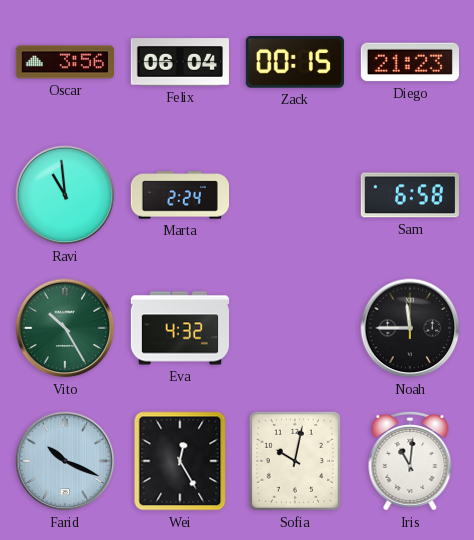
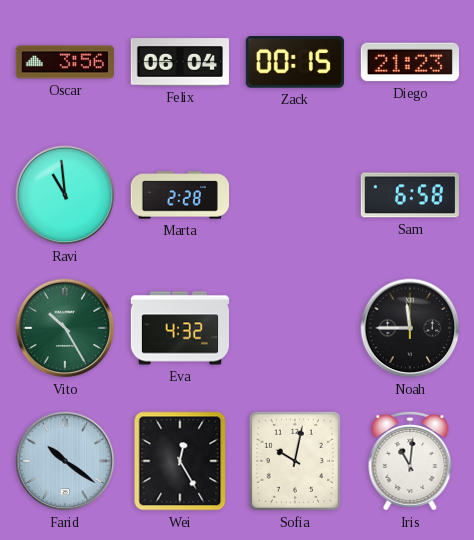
Marta: 2:24 -> 2:28 (179, 195)
Farid: 10:19 -> 10:21 (65, 461)
